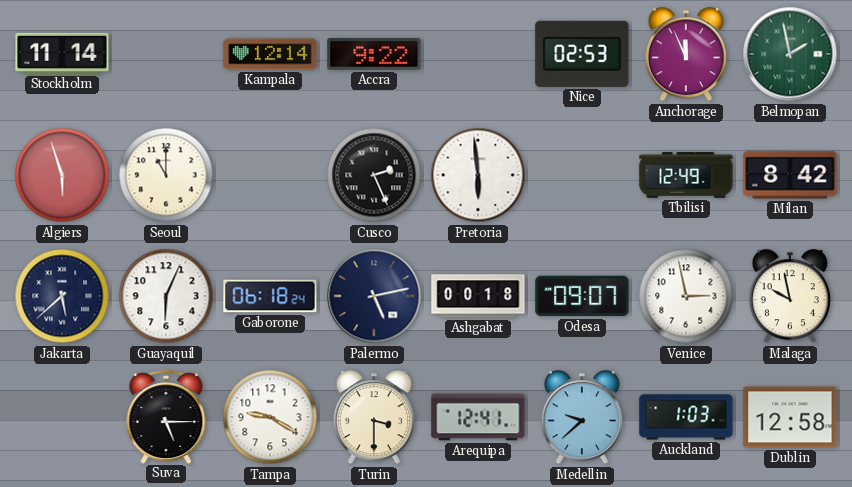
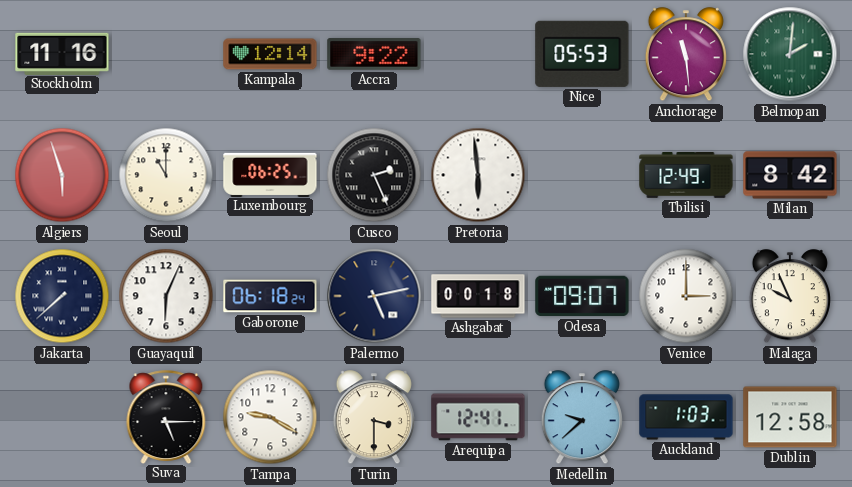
Stockholm: 11:14 -> 11:16 (62, 53)
Nice: 02:53 -> 05:53 (582, 54)
Anchorage: 11:56 -> 11:29 (686, 55)
Belmopan: 1:58 -> 2:01 (790, 54)
Luxembourg: none -> 06:25 (270, 174)
Jakarta: 5:38 -> 7:38 (62, 296)
Venice: 2:58 -> 3:00 (686, 296)
Malaga: 9:58 -> 9:56 (790, 297)
